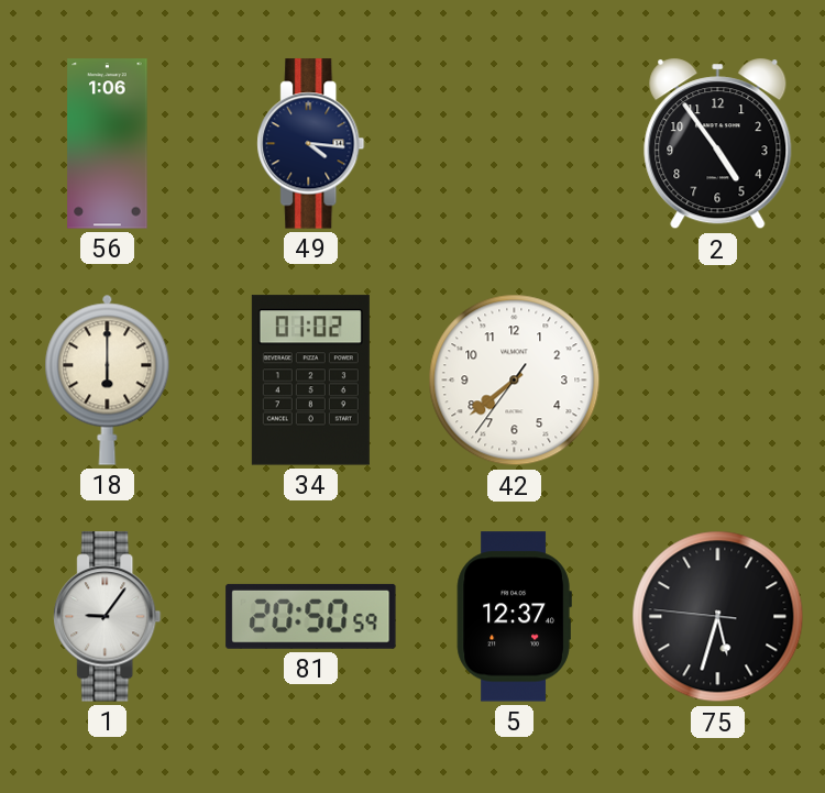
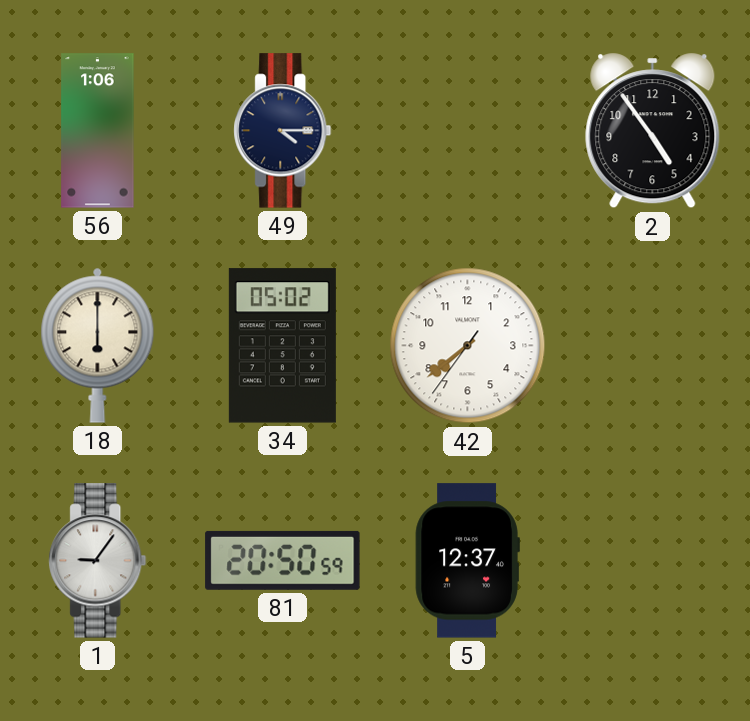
49: 4:16 -> 4:15 (283, 131)
34: 01:02 -> 05:02 (282, 346)
75: 5:32 -> none (718, 617)
